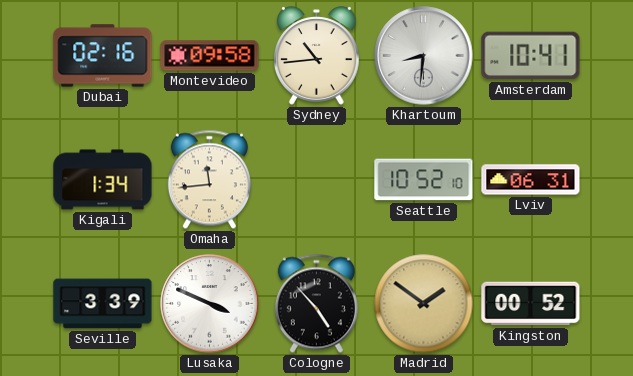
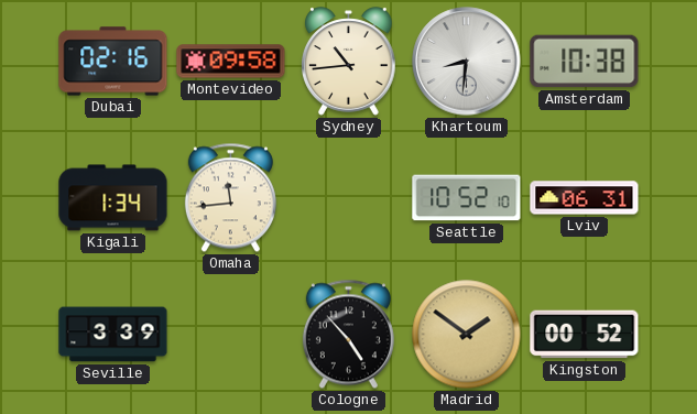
Amsterdam: 10:41 -> 10:38 (585, 62)
Lusaka: 3:49 -> none (210, 304)
